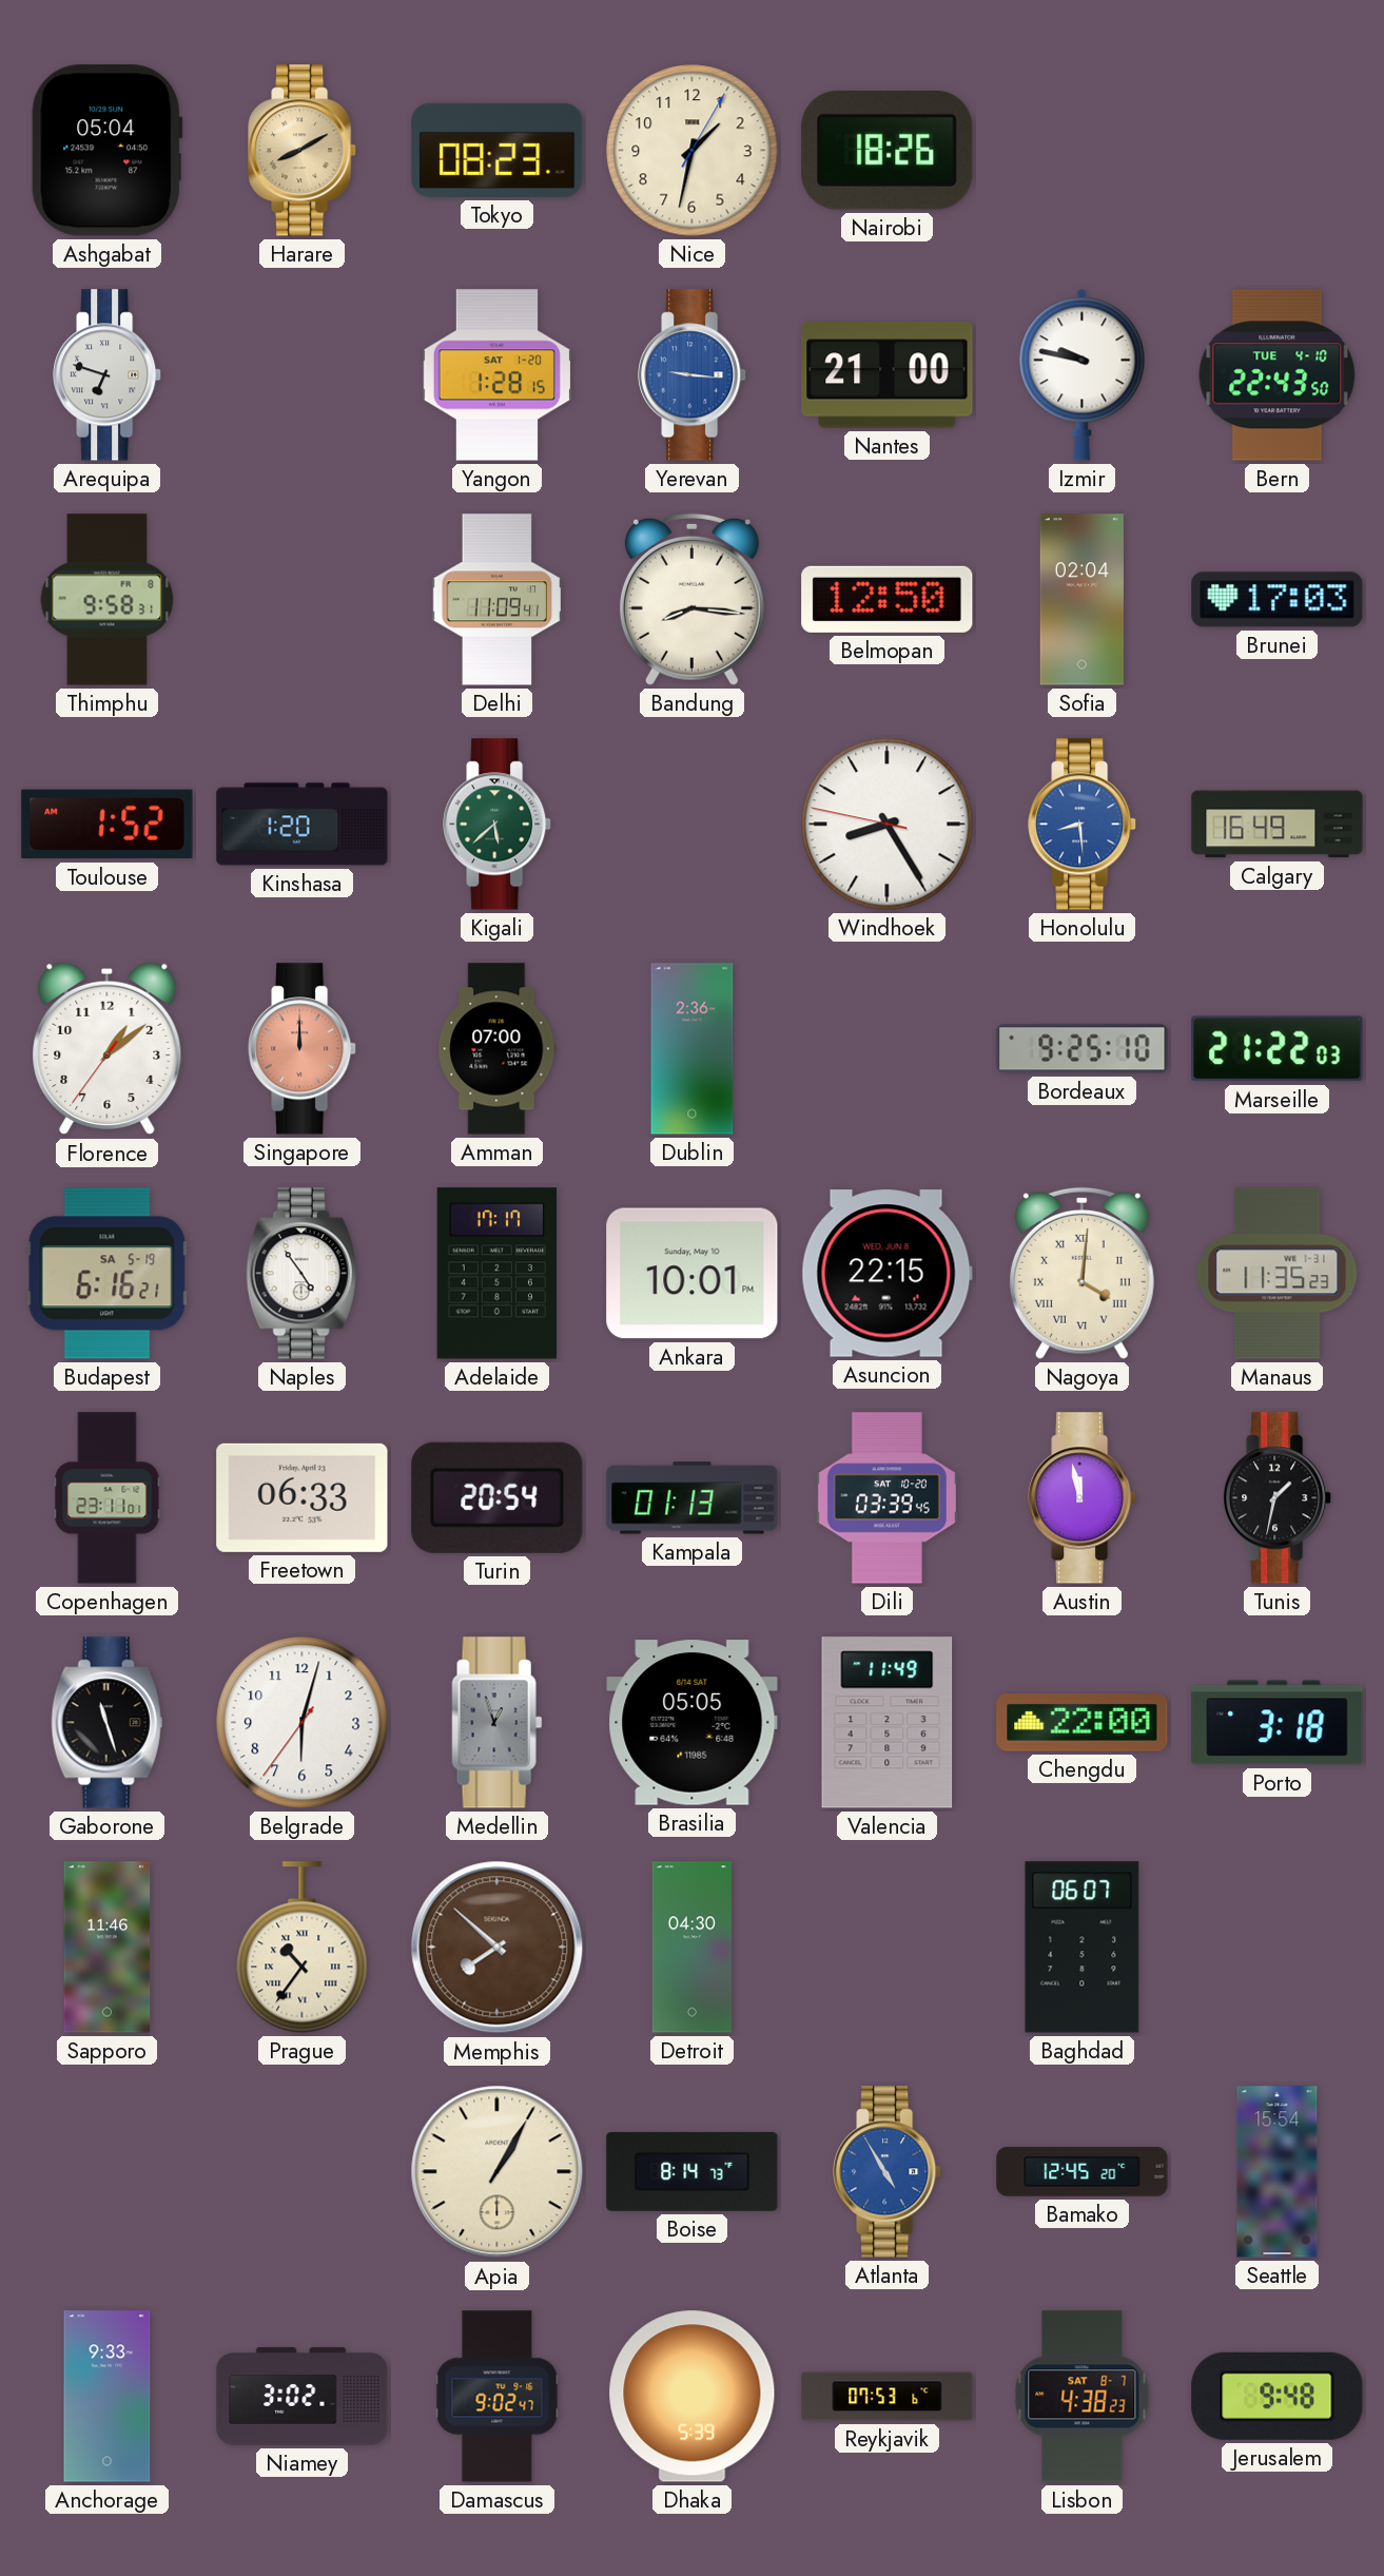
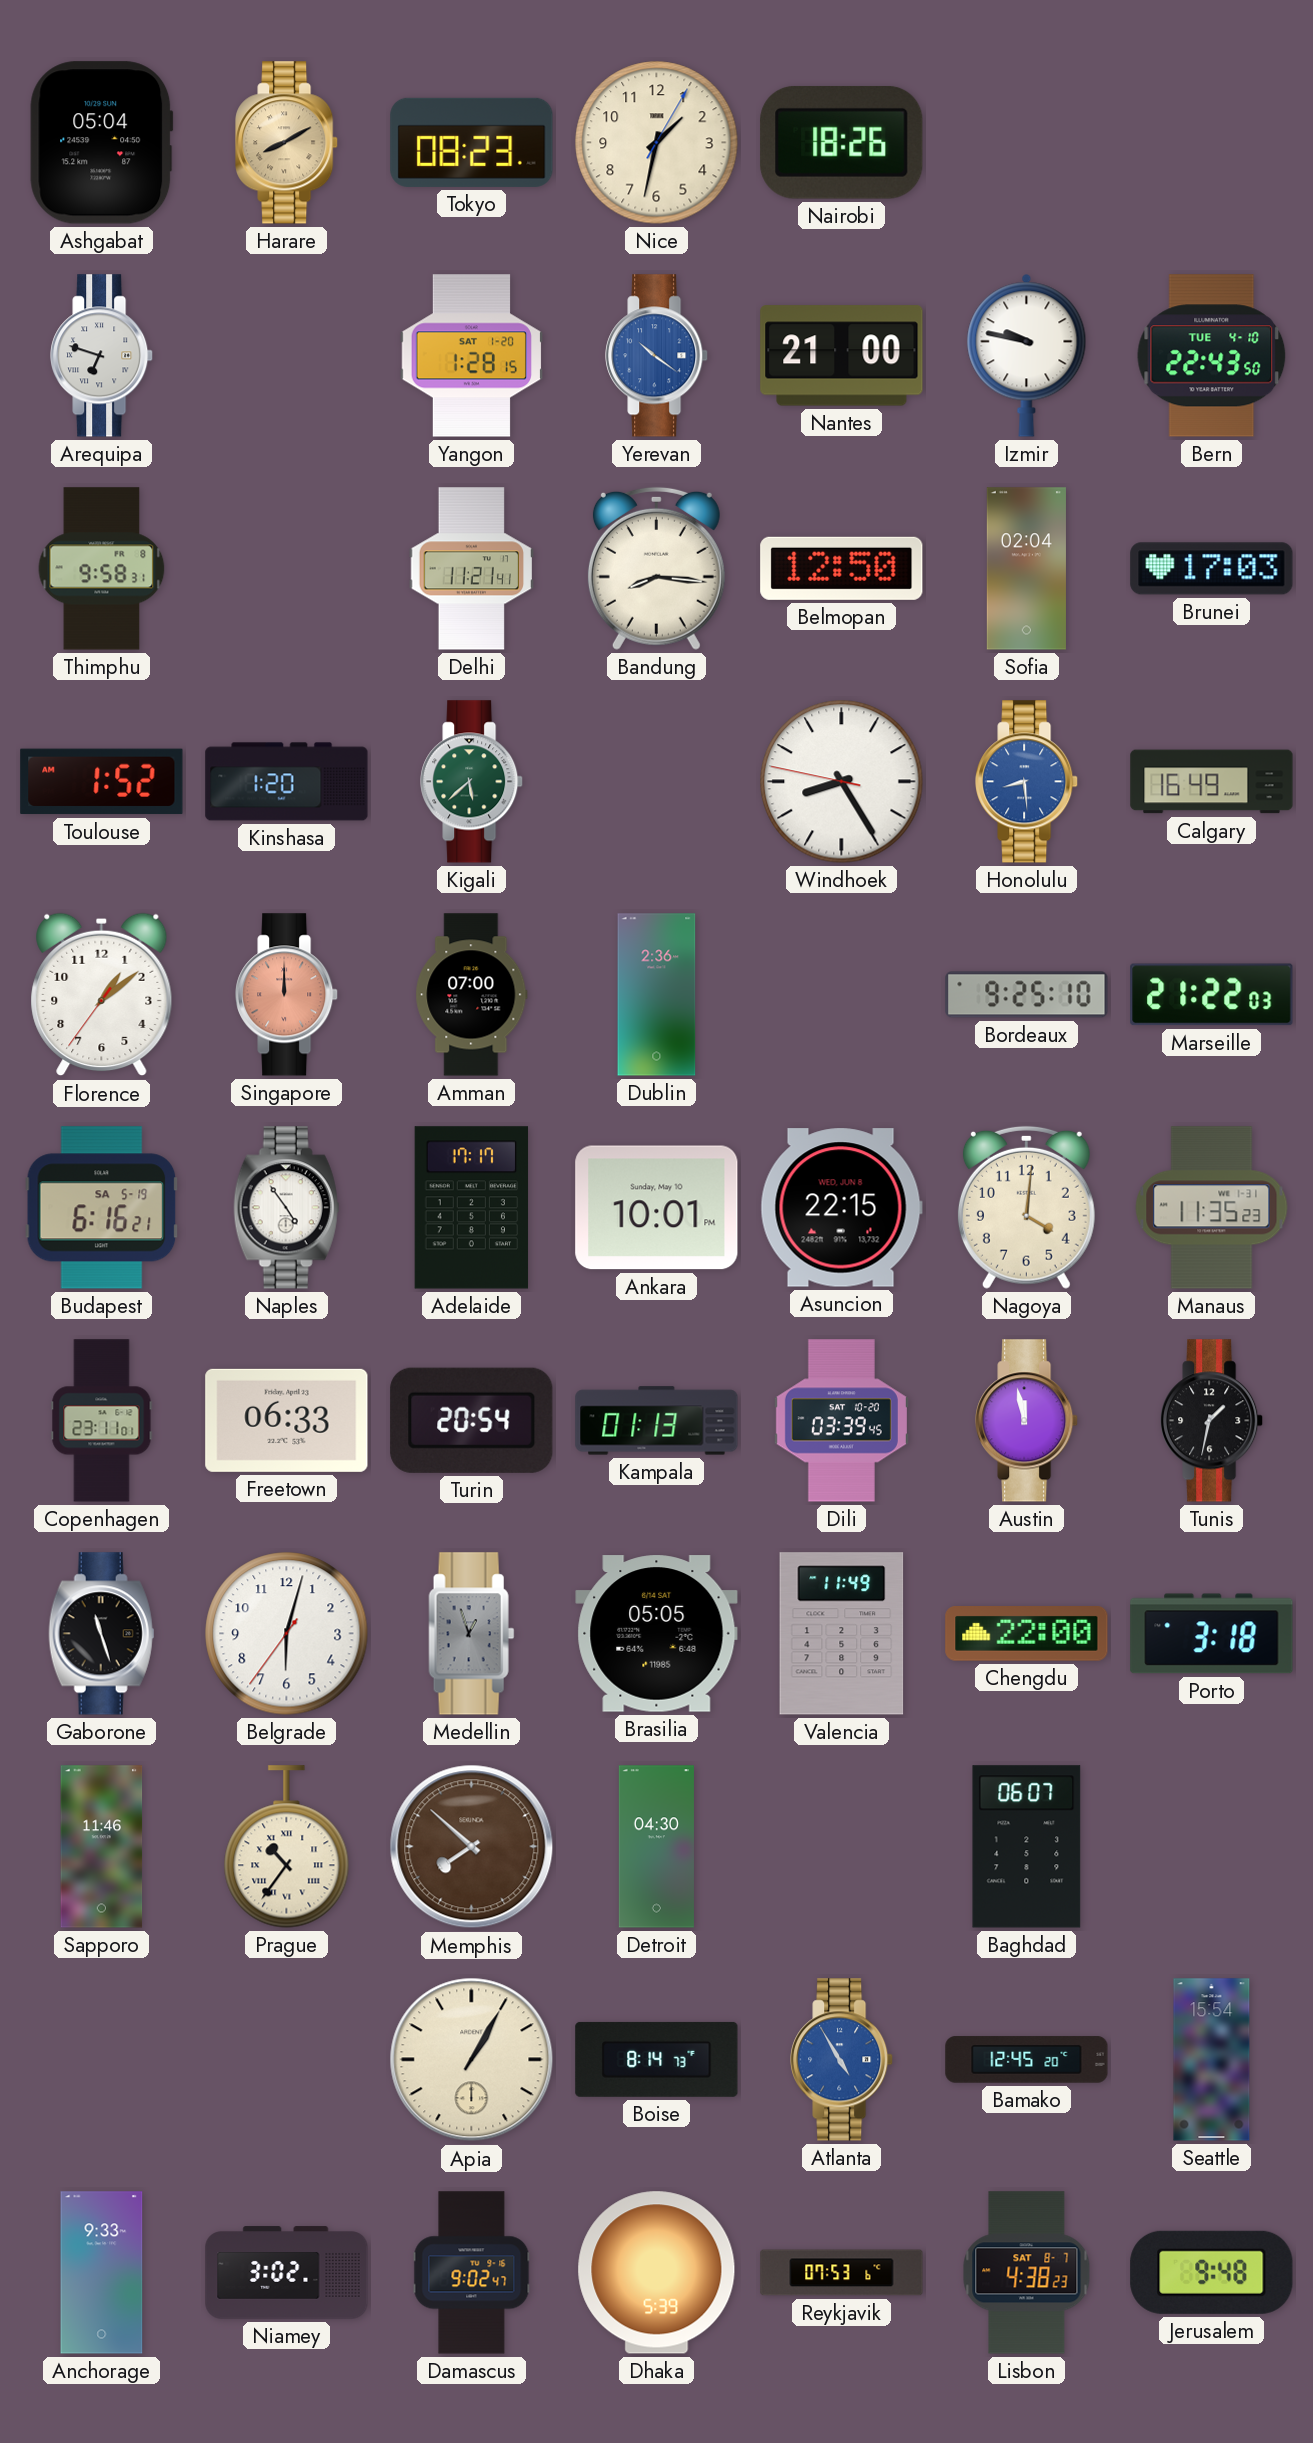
Yerevan: 9:16 -> 10:21 (657, 356)
Delhi: 11:09 -> 11:21 (472, 569)
Nagoya numerals: Roman -> Arabic (1026, 1207)
